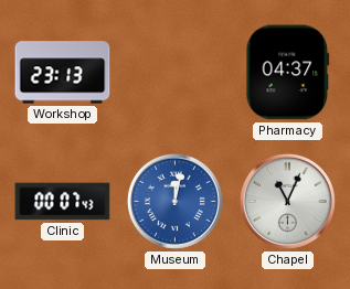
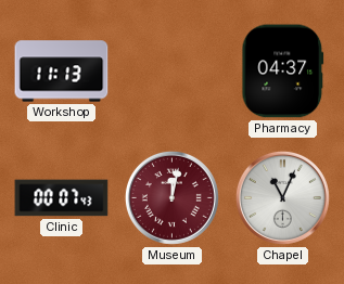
Workshop: 23:13 -> 11:13 (62, 72)
Museum dial: blue -> burgundy (171, 197)
